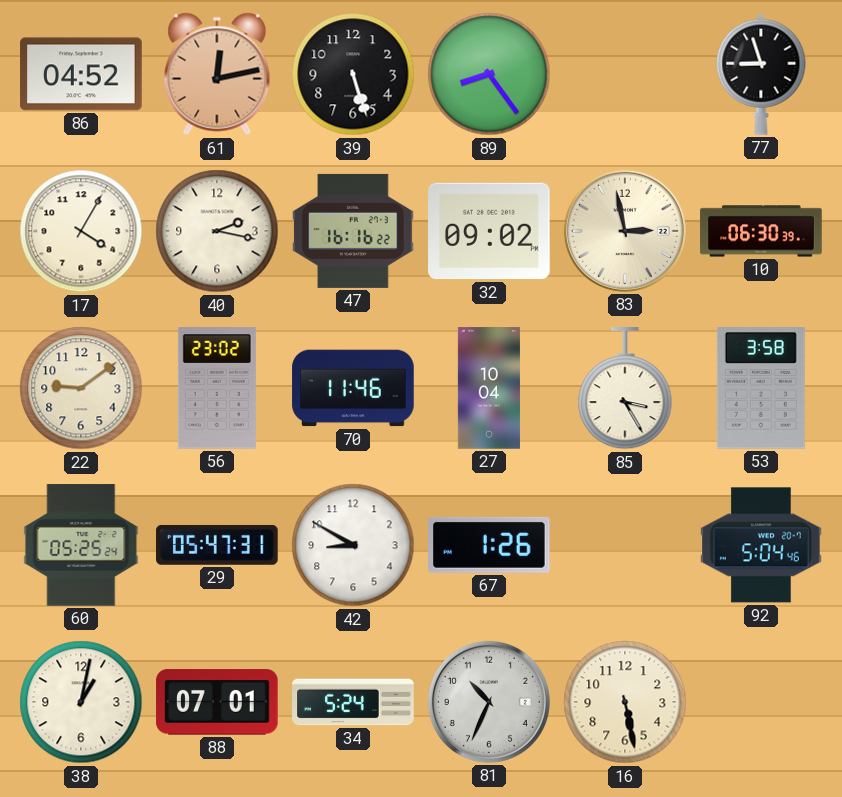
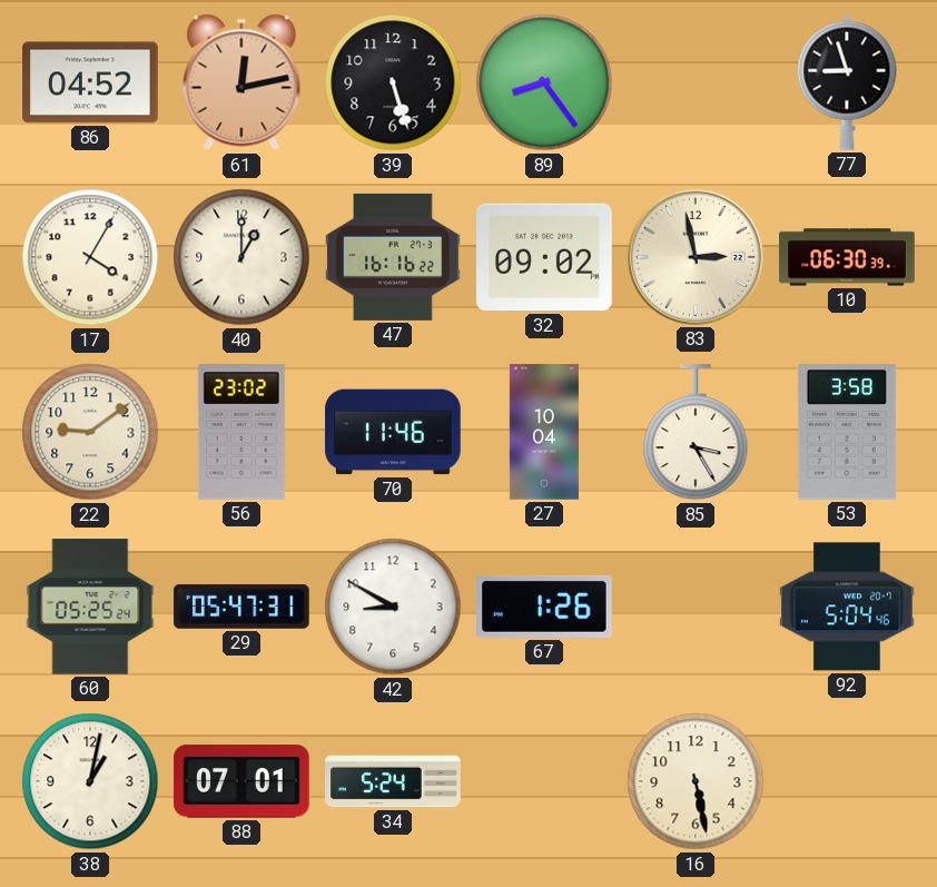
40: 2:17 -> 1:00 (241, 257)
81: 10:34 -> none (489, 702)
